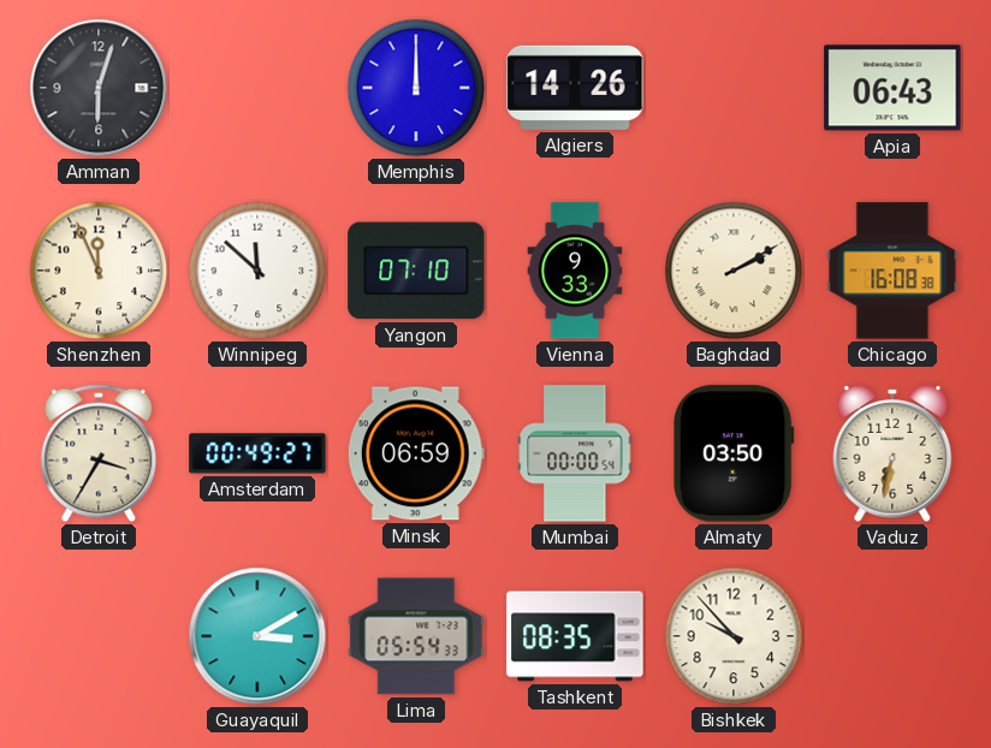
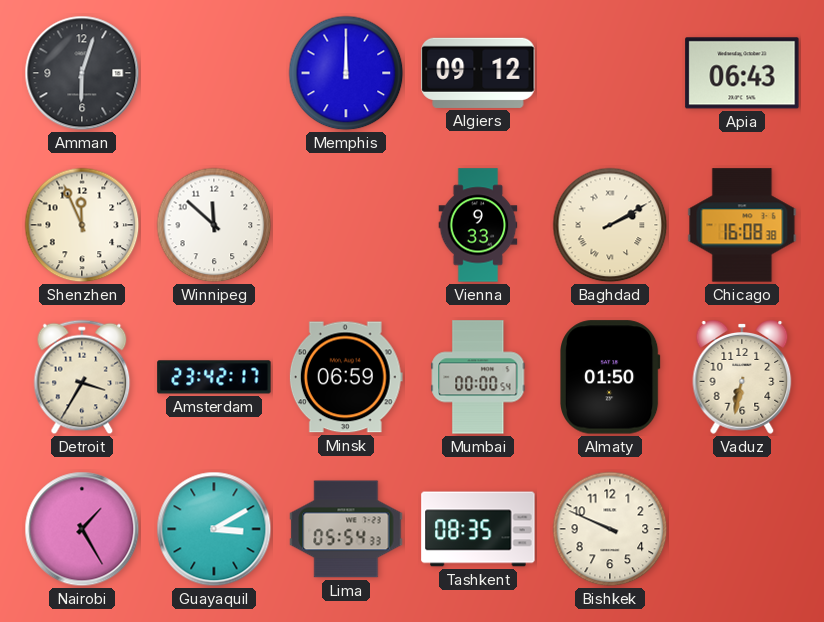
Algiers: 14:26 -> 09:12 (478, 73)
Yangon: 07:10 -> none (416, 271)
Amsterdam: 00:49 -> 23:42 (214, 377)
Almaty: 03:50 -> 01:50 (611, 377)
Nairobi: none -> 1:25 (82, 529)
Bishkek: 9:53 -> 9:49 (610, 529)
